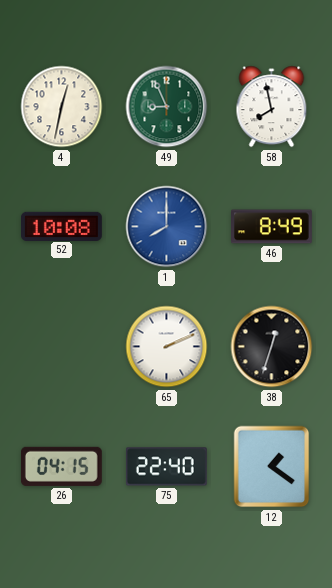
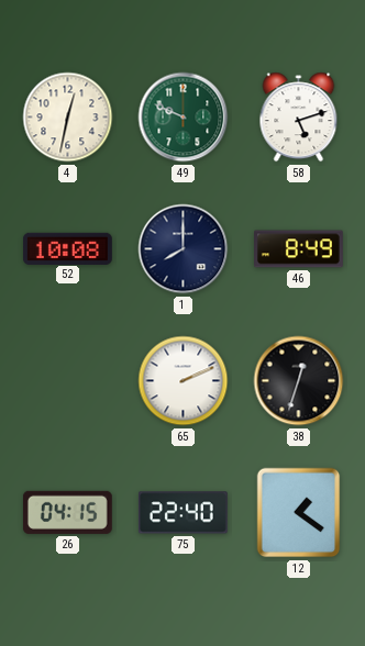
49: 8:56 -> 9:49 (184, 118)
58: 7:58 -> 5:12 (299, 118)
1 dial: blue -> navy (184, 249)
